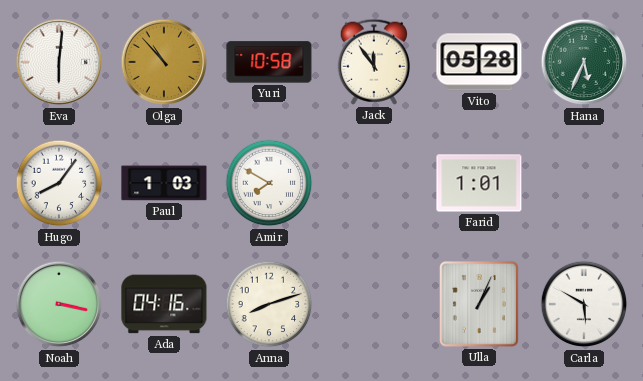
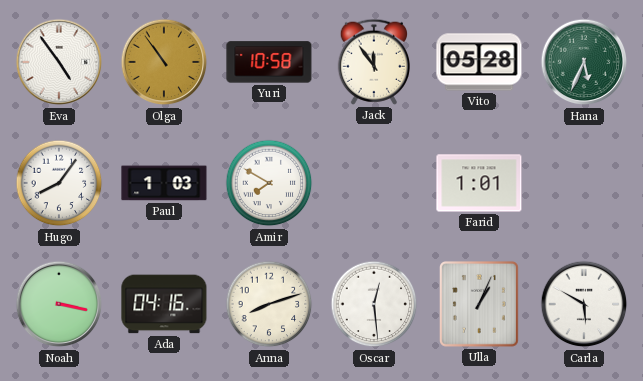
Eva: 6:01 -> 4:54 (59, 62)
Olga: 10:53 -> 10:54 (164, 62)
Oscar: none -> 12:29 (374, 304)
